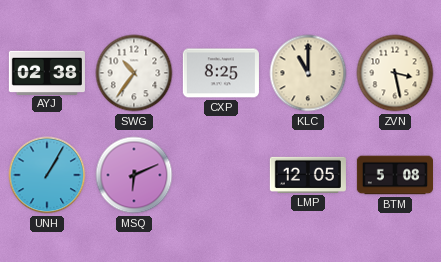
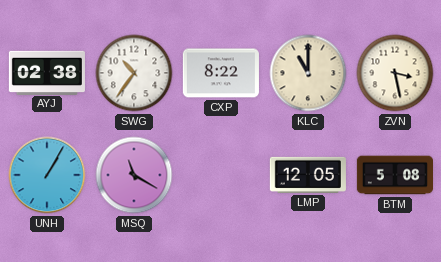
CXP: 8:25 -> 8:22 (221, 73)
MSQ: 6:11 -> 11:20 (134, 175)
